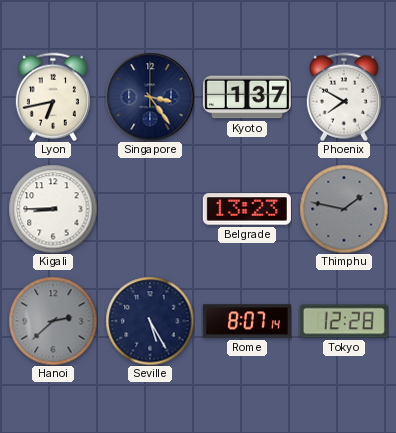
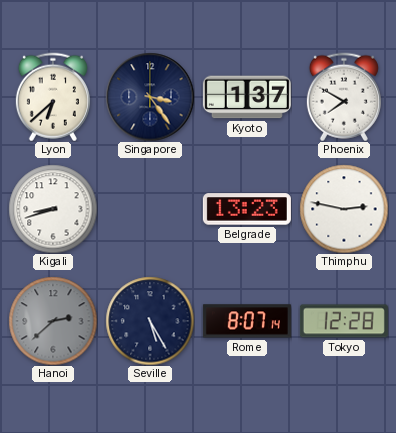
Lyon: 6:43 -> 6:38 (53, 97)
Kigali: 8:45 -> 8:42 (53, 209)
Thimphu: 1:47 -> 2:47 (344, 209)
Thimphu dial: grey -> white (344, 209)
